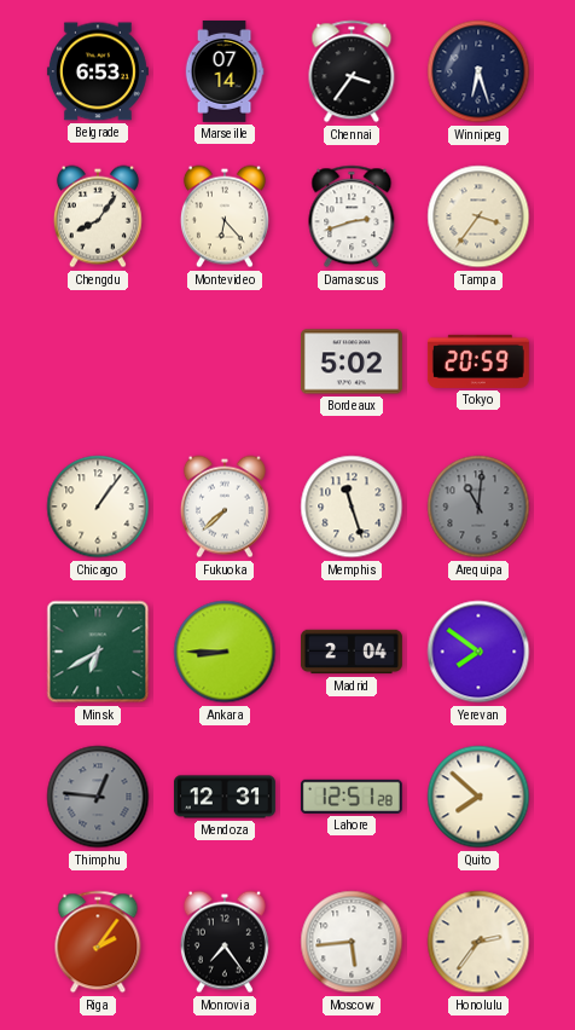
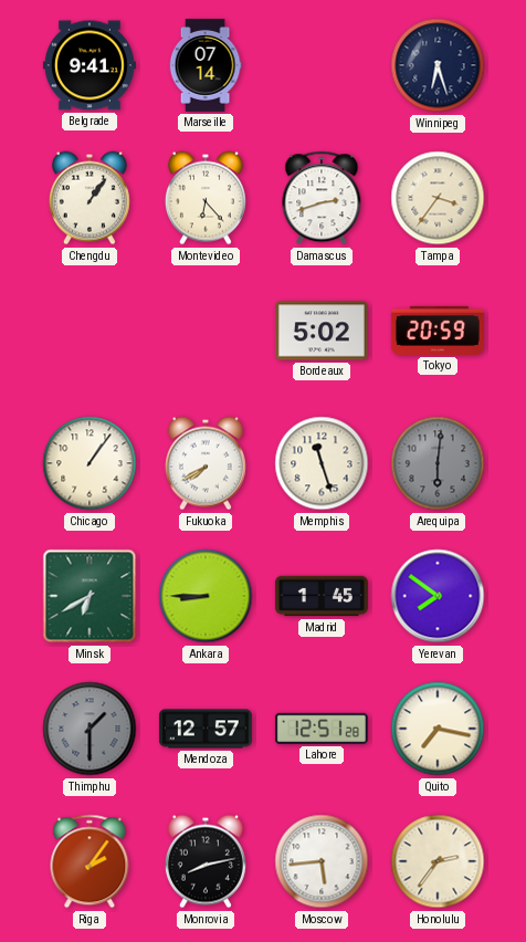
Belgrade: 6:53 -> 9:41 (90, 65)
Chennai: 3:36 -> none (352, 71)
Chengdu: 8:06 -> 1:06 (90, 198)
Fukuoka: 7:38 -> 7:40 (206, 463)
Arequipa: 11:01 -> 6:01 (438, 463)
Madrid: 2:04 -> 1:45 (322, 596)
Thimphu: 12:46 -> 1:30 (90, 729)
Mendoza: 12:31 -> 12:57 (206, 729)
Quito: 7:52 -> 7:17 (438, 729)
Monrovia: 7:24 -> 8:13 (206, 861)
